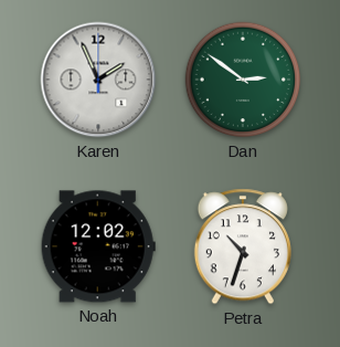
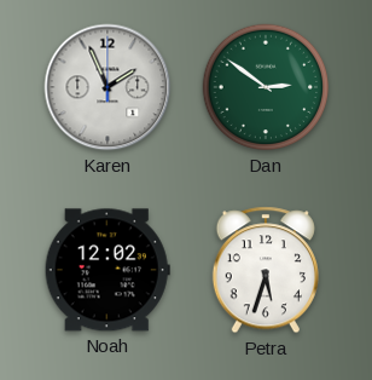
Petra: 10:33 -> 5:33 (266, 270)
